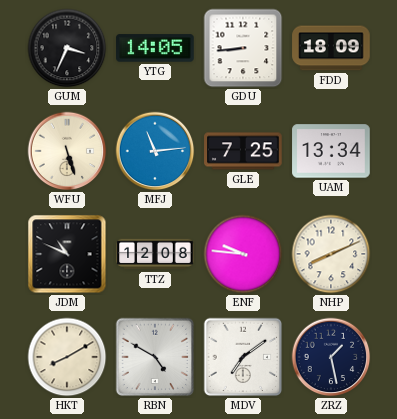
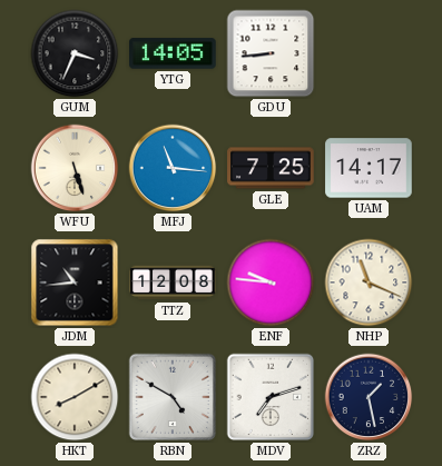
FDD: 18:09 -> none (331, 48)
MFJ: 11:14 -> 11:16 (173, 168)
UAM: 13:34 -> 14:17 (369, 168)
JDM: 10:49 -> 10:44 (75, 282)
NHP: 8:11 -> 11:19 (369, 282)
MDV: 7:09 -> 7:12 (271, 397)
